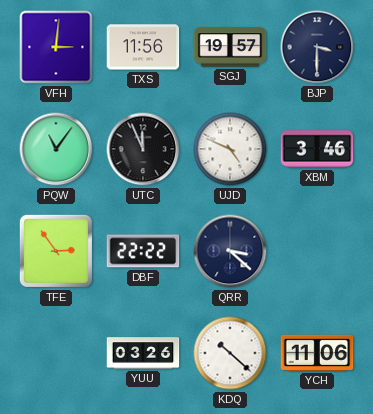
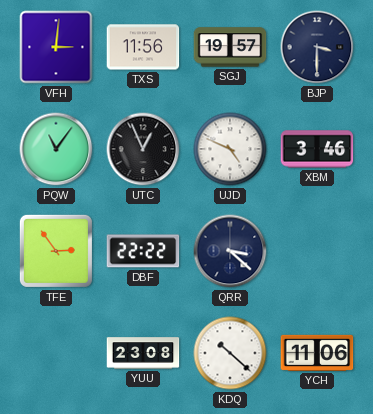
UTC: 11:56 -> 12:56 (143, 149)
YUU: 03:26 -> 23:08 (143, 353)
